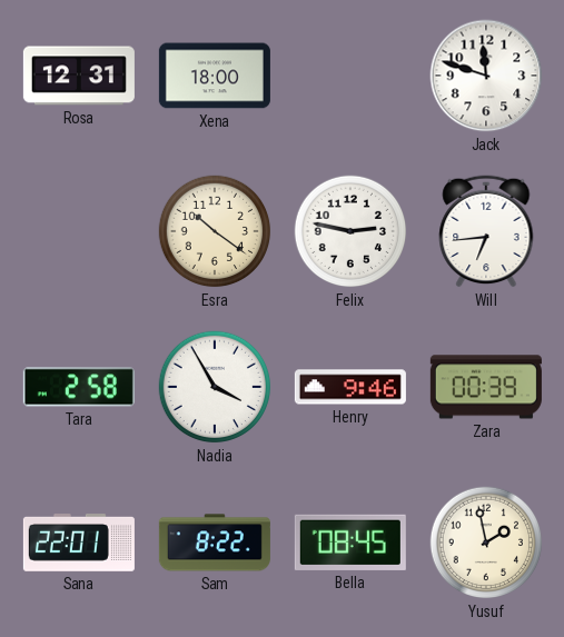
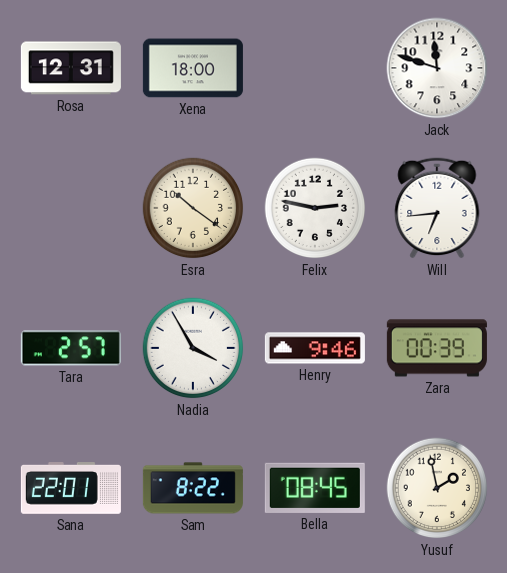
Tara: 2:58 -> 2:57 (71, 348)
